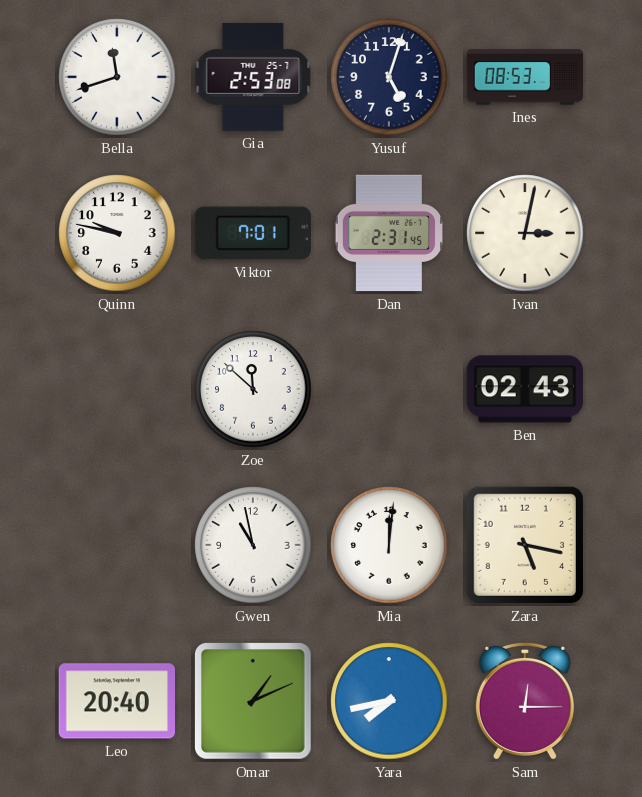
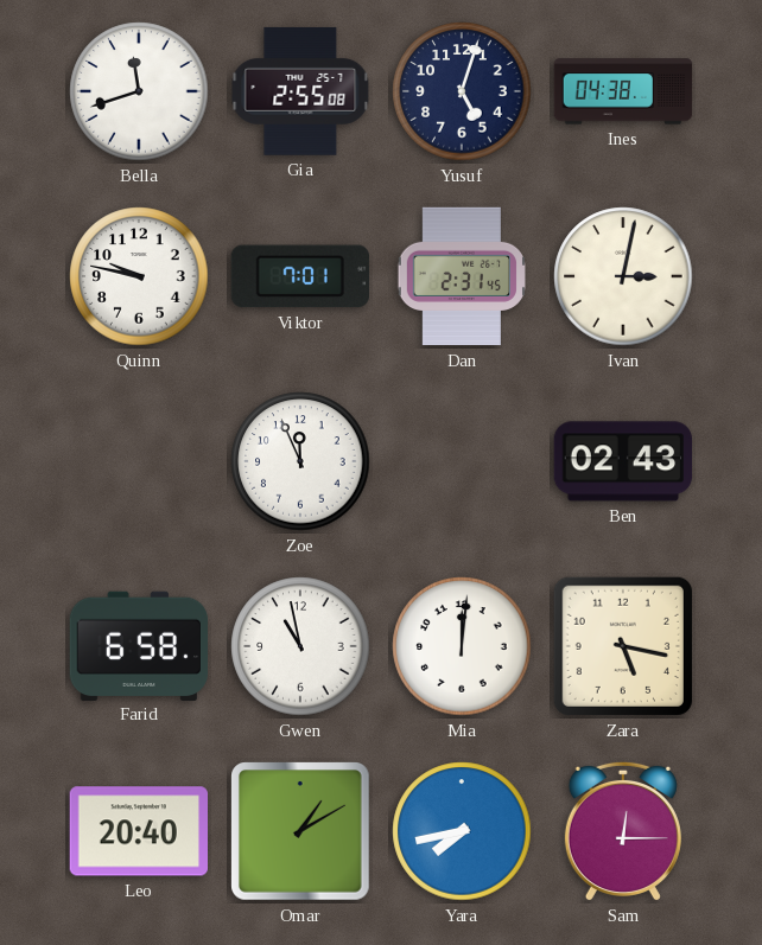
Gia: 2:53 -> 2:55 (300, 91)
Ines: 08:53 -> 04:38 (623, 91)
Zoe: 11:52 -> 11:56 (300, 461)
Farid: none -> 6:58 (139, 645)
Omar: 1:11 -> 1:10 (300, 831)
